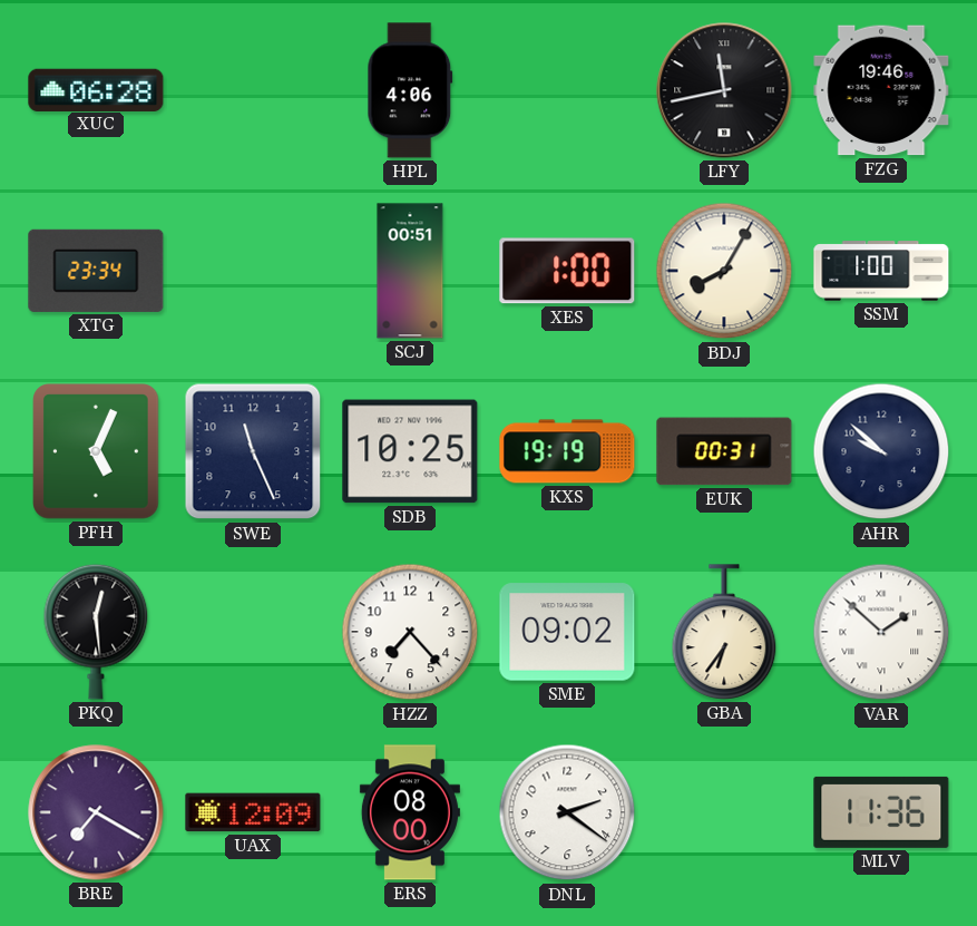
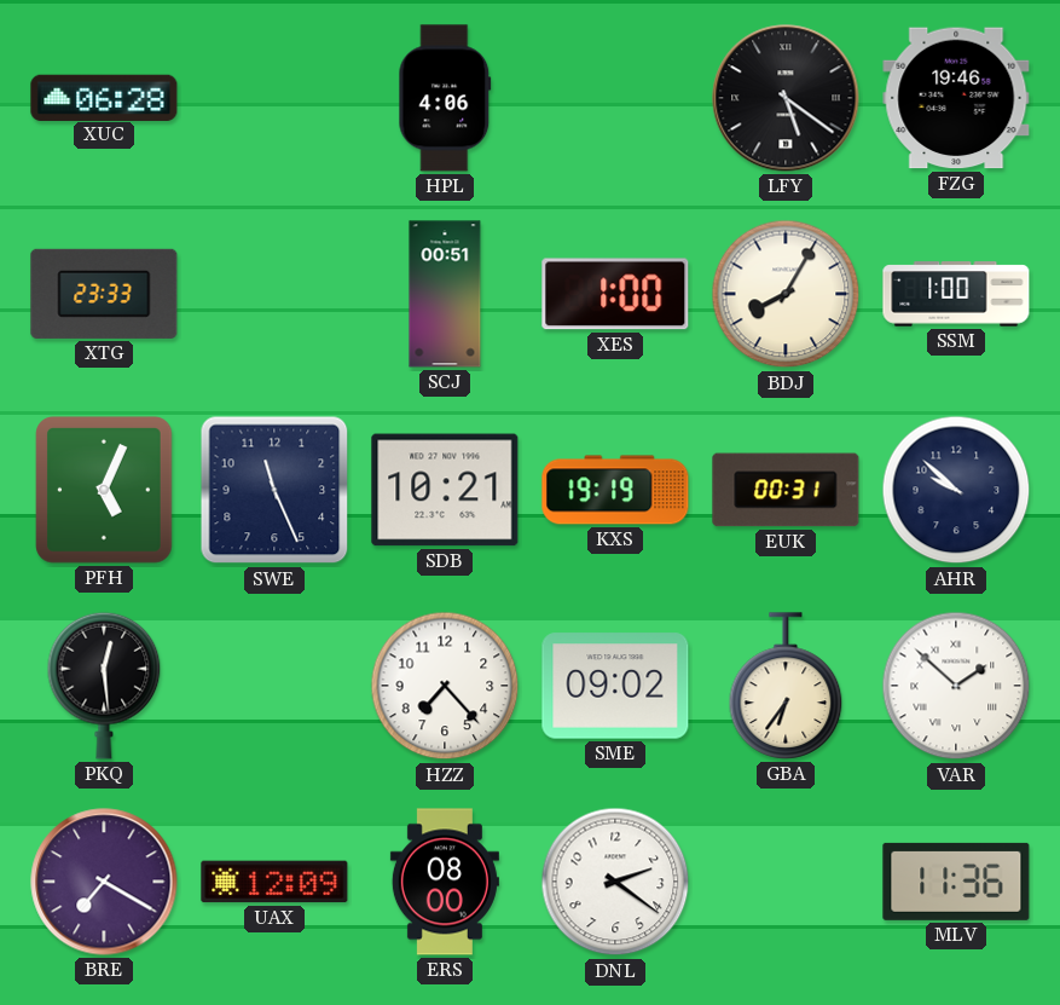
LFY: 11:43 -> 5:21 (786, 98)
XTG: 23:34 -> 23:33 (104, 294)
SDB: 10:25 -> 10:21 (445, 490)
